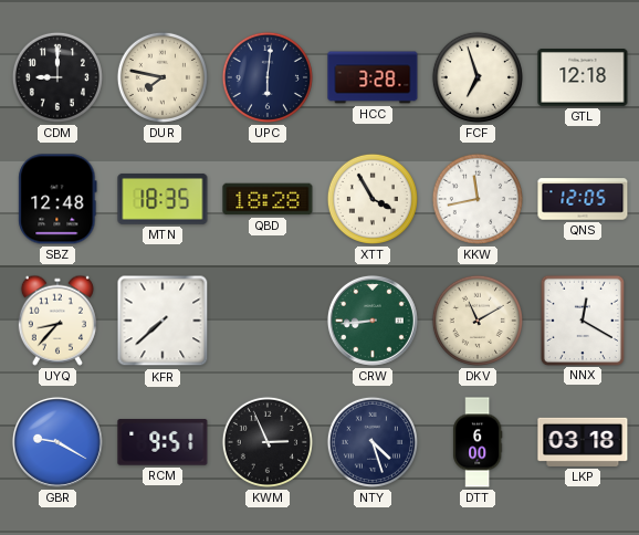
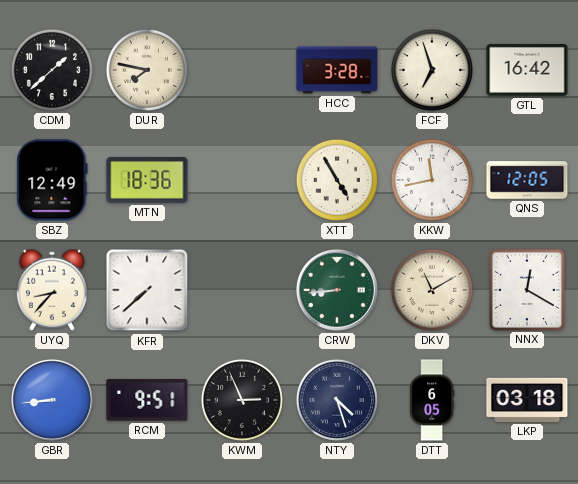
CDM: 9:00 -> 1:38 (52, 70)
UPC: 6:01 -> none (268, 77)
GTL: 12:18 -> 16:42 (527, 71)
SBZ: 12:48 -> 12:49 (52, 180)
MTN: 18:35 -> 18:36 (147, 180)
QBD: 18:28 -> none (268, 199)
XTT: 3:55 -> 4:55 (337, 180)
GBR: 9:20 -> 8:44 (52, 400)
DTT: 6:00 -> 6:05 (433, 400)
